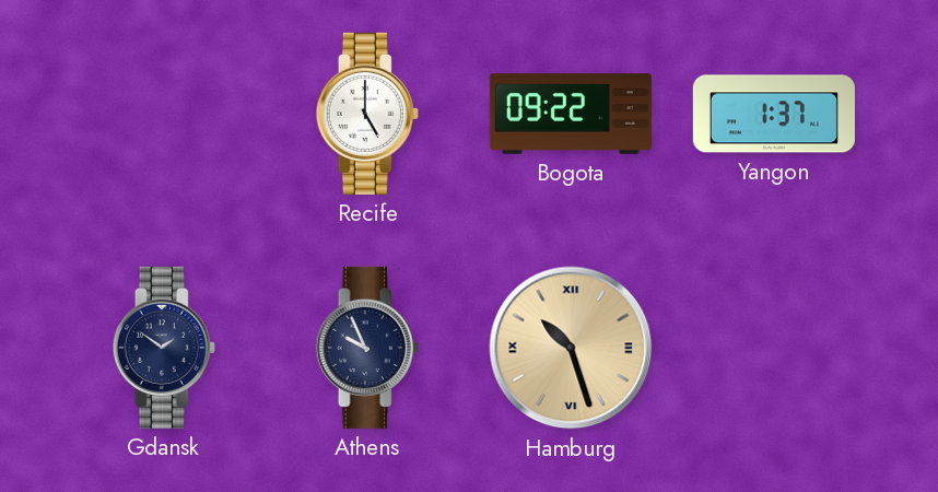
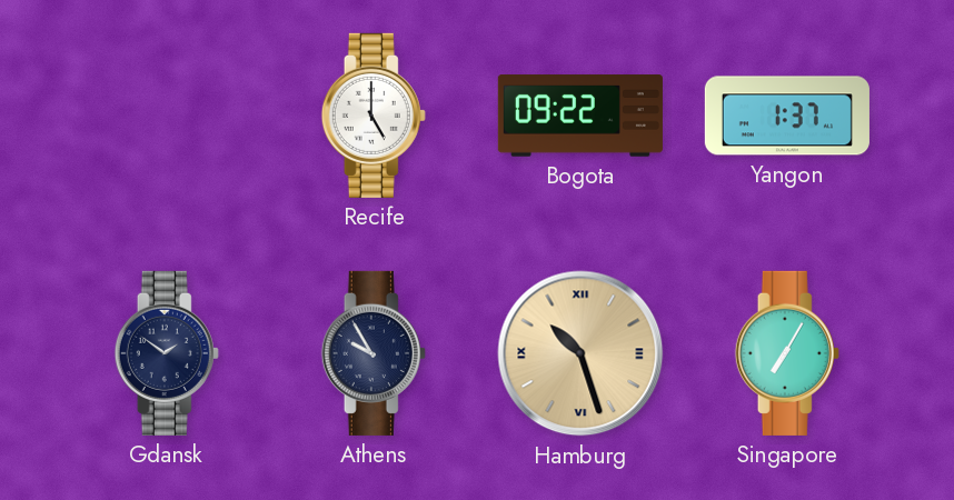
Athens: 9:56 -> 9:55 (374, 353)
Singapore: none -> 7:05 (787, 353)
